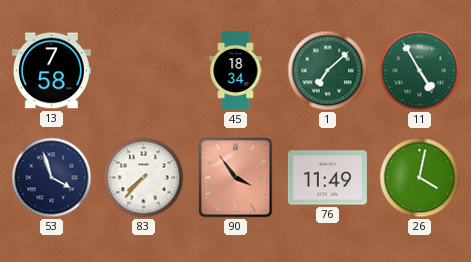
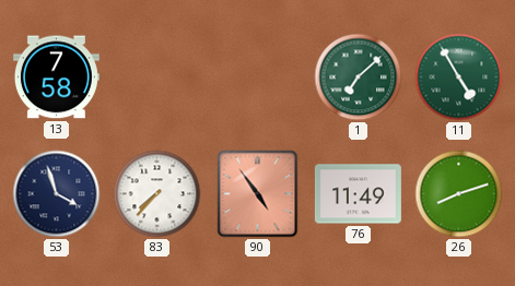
45: 18:34 -> none (236, 70)
90: 3:54 -> 4:54 (258, 194)
26: 4:02 -> 8:12 (459, 194)
